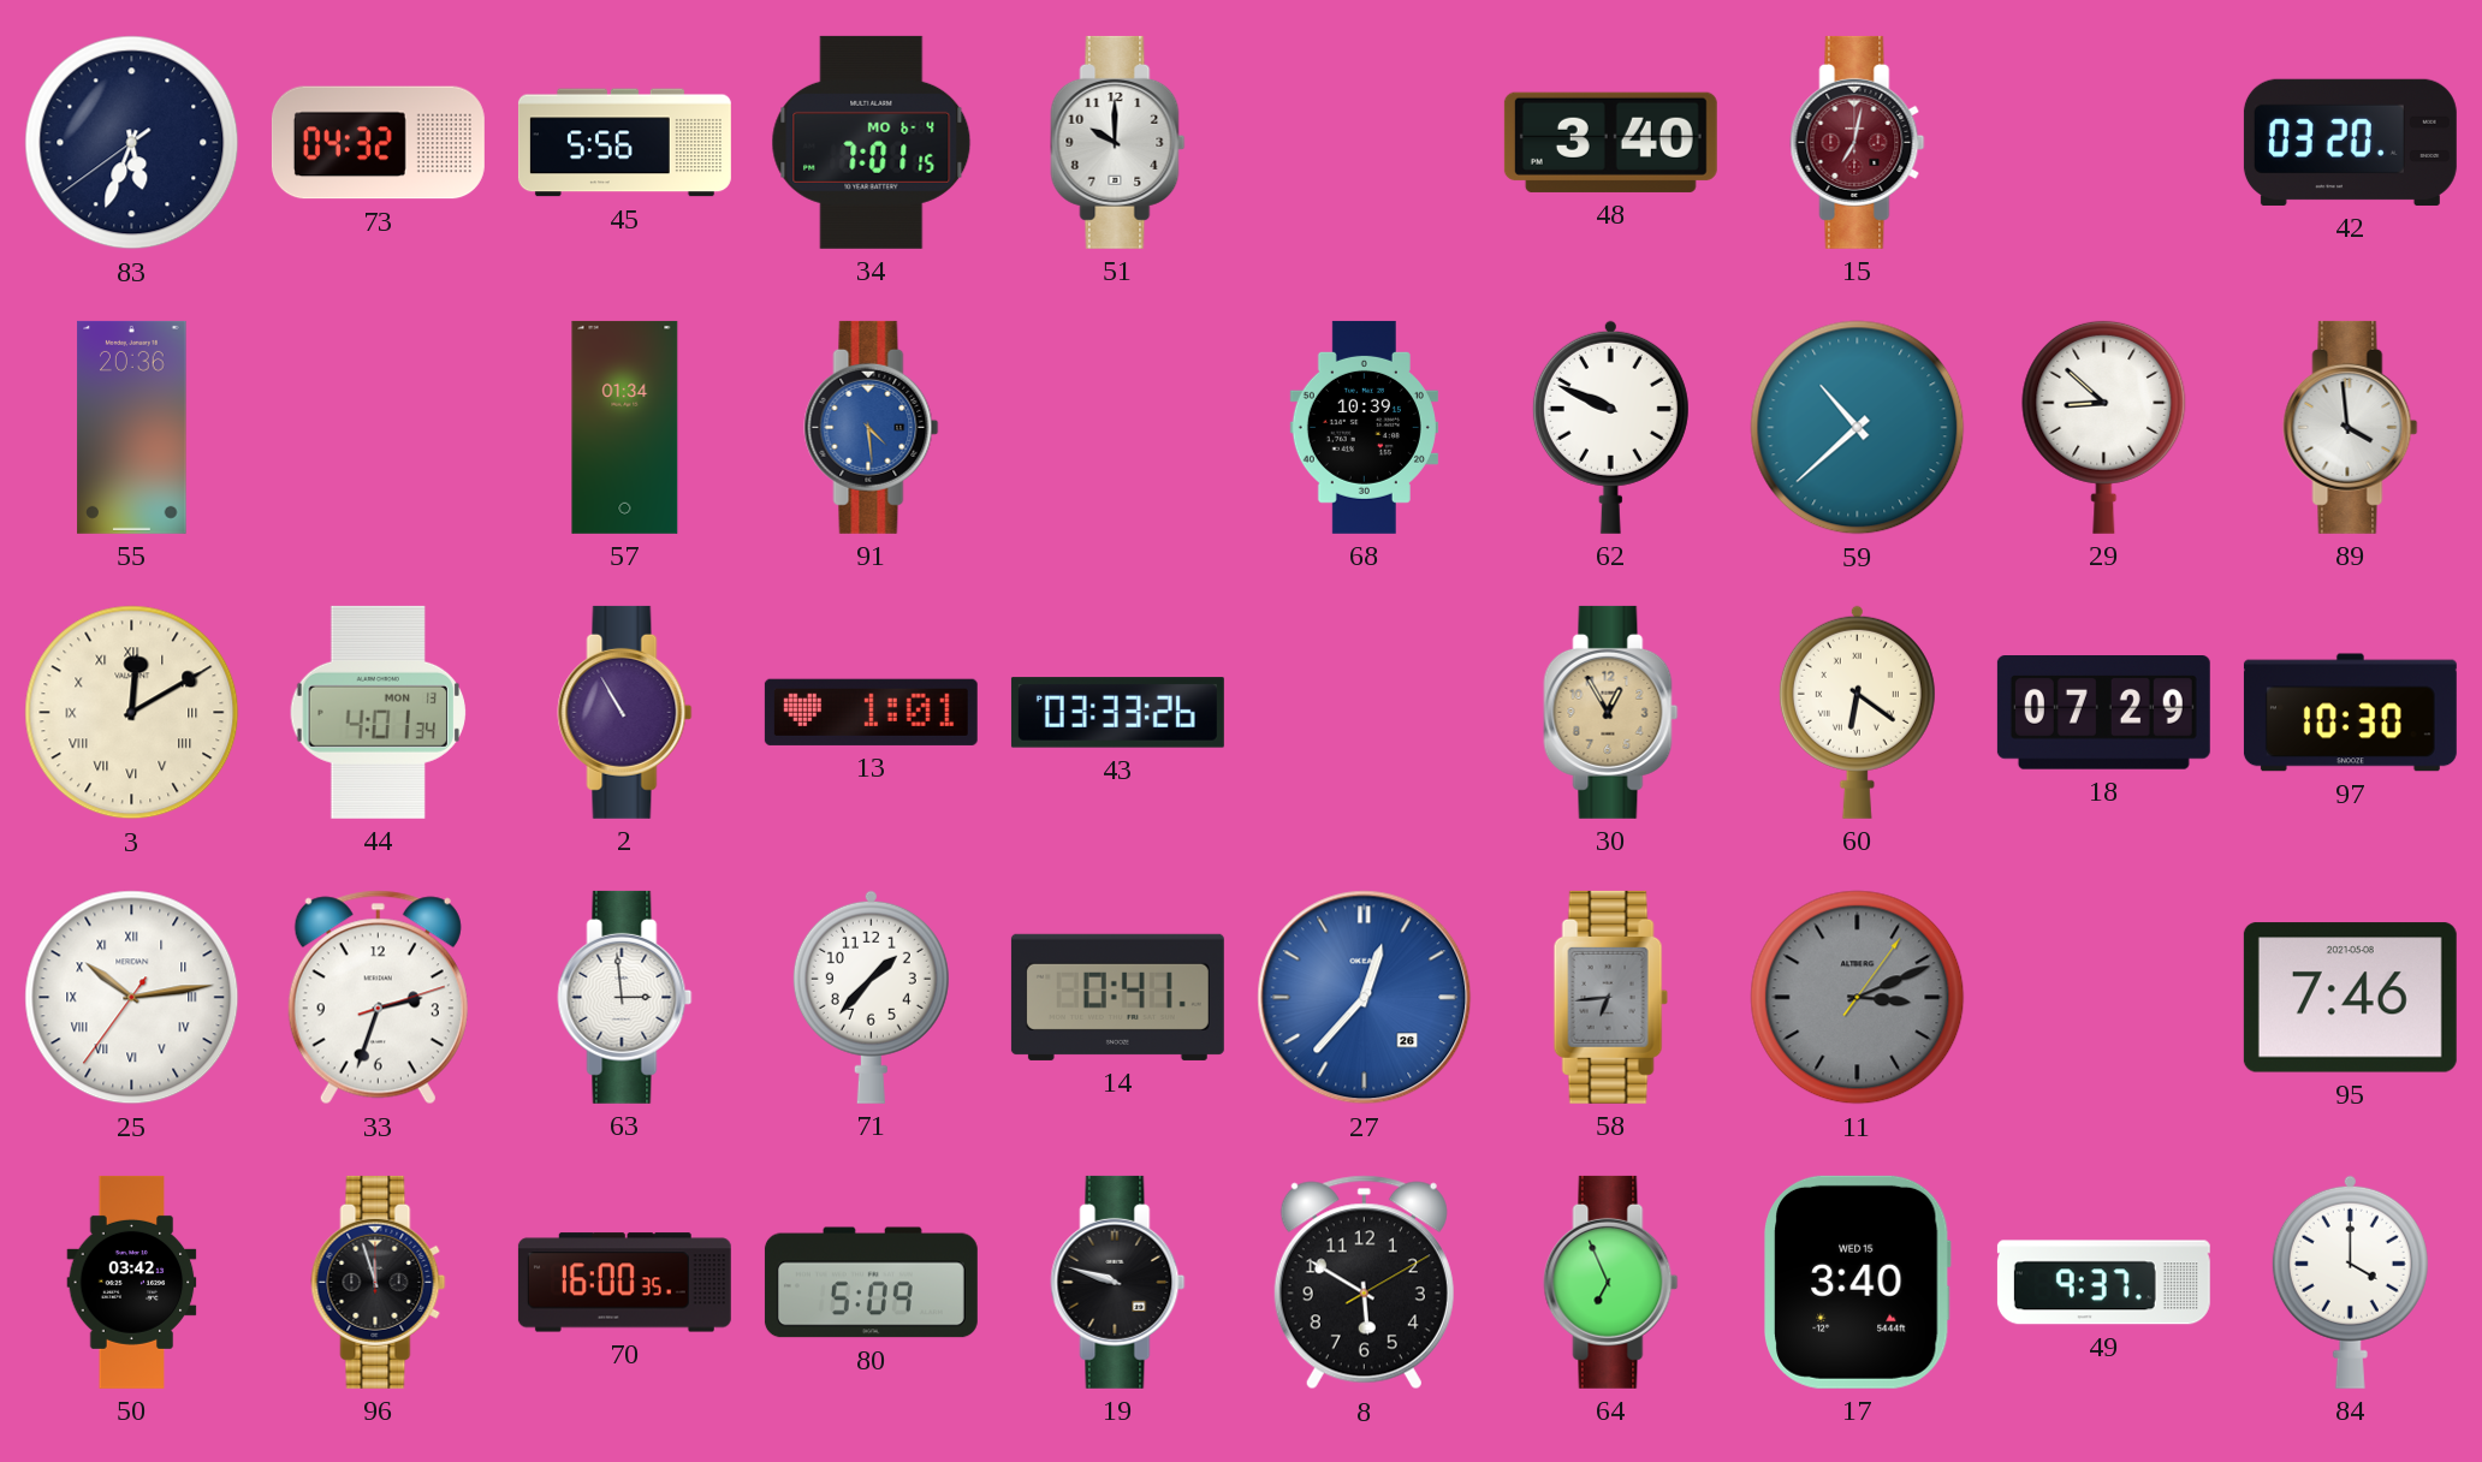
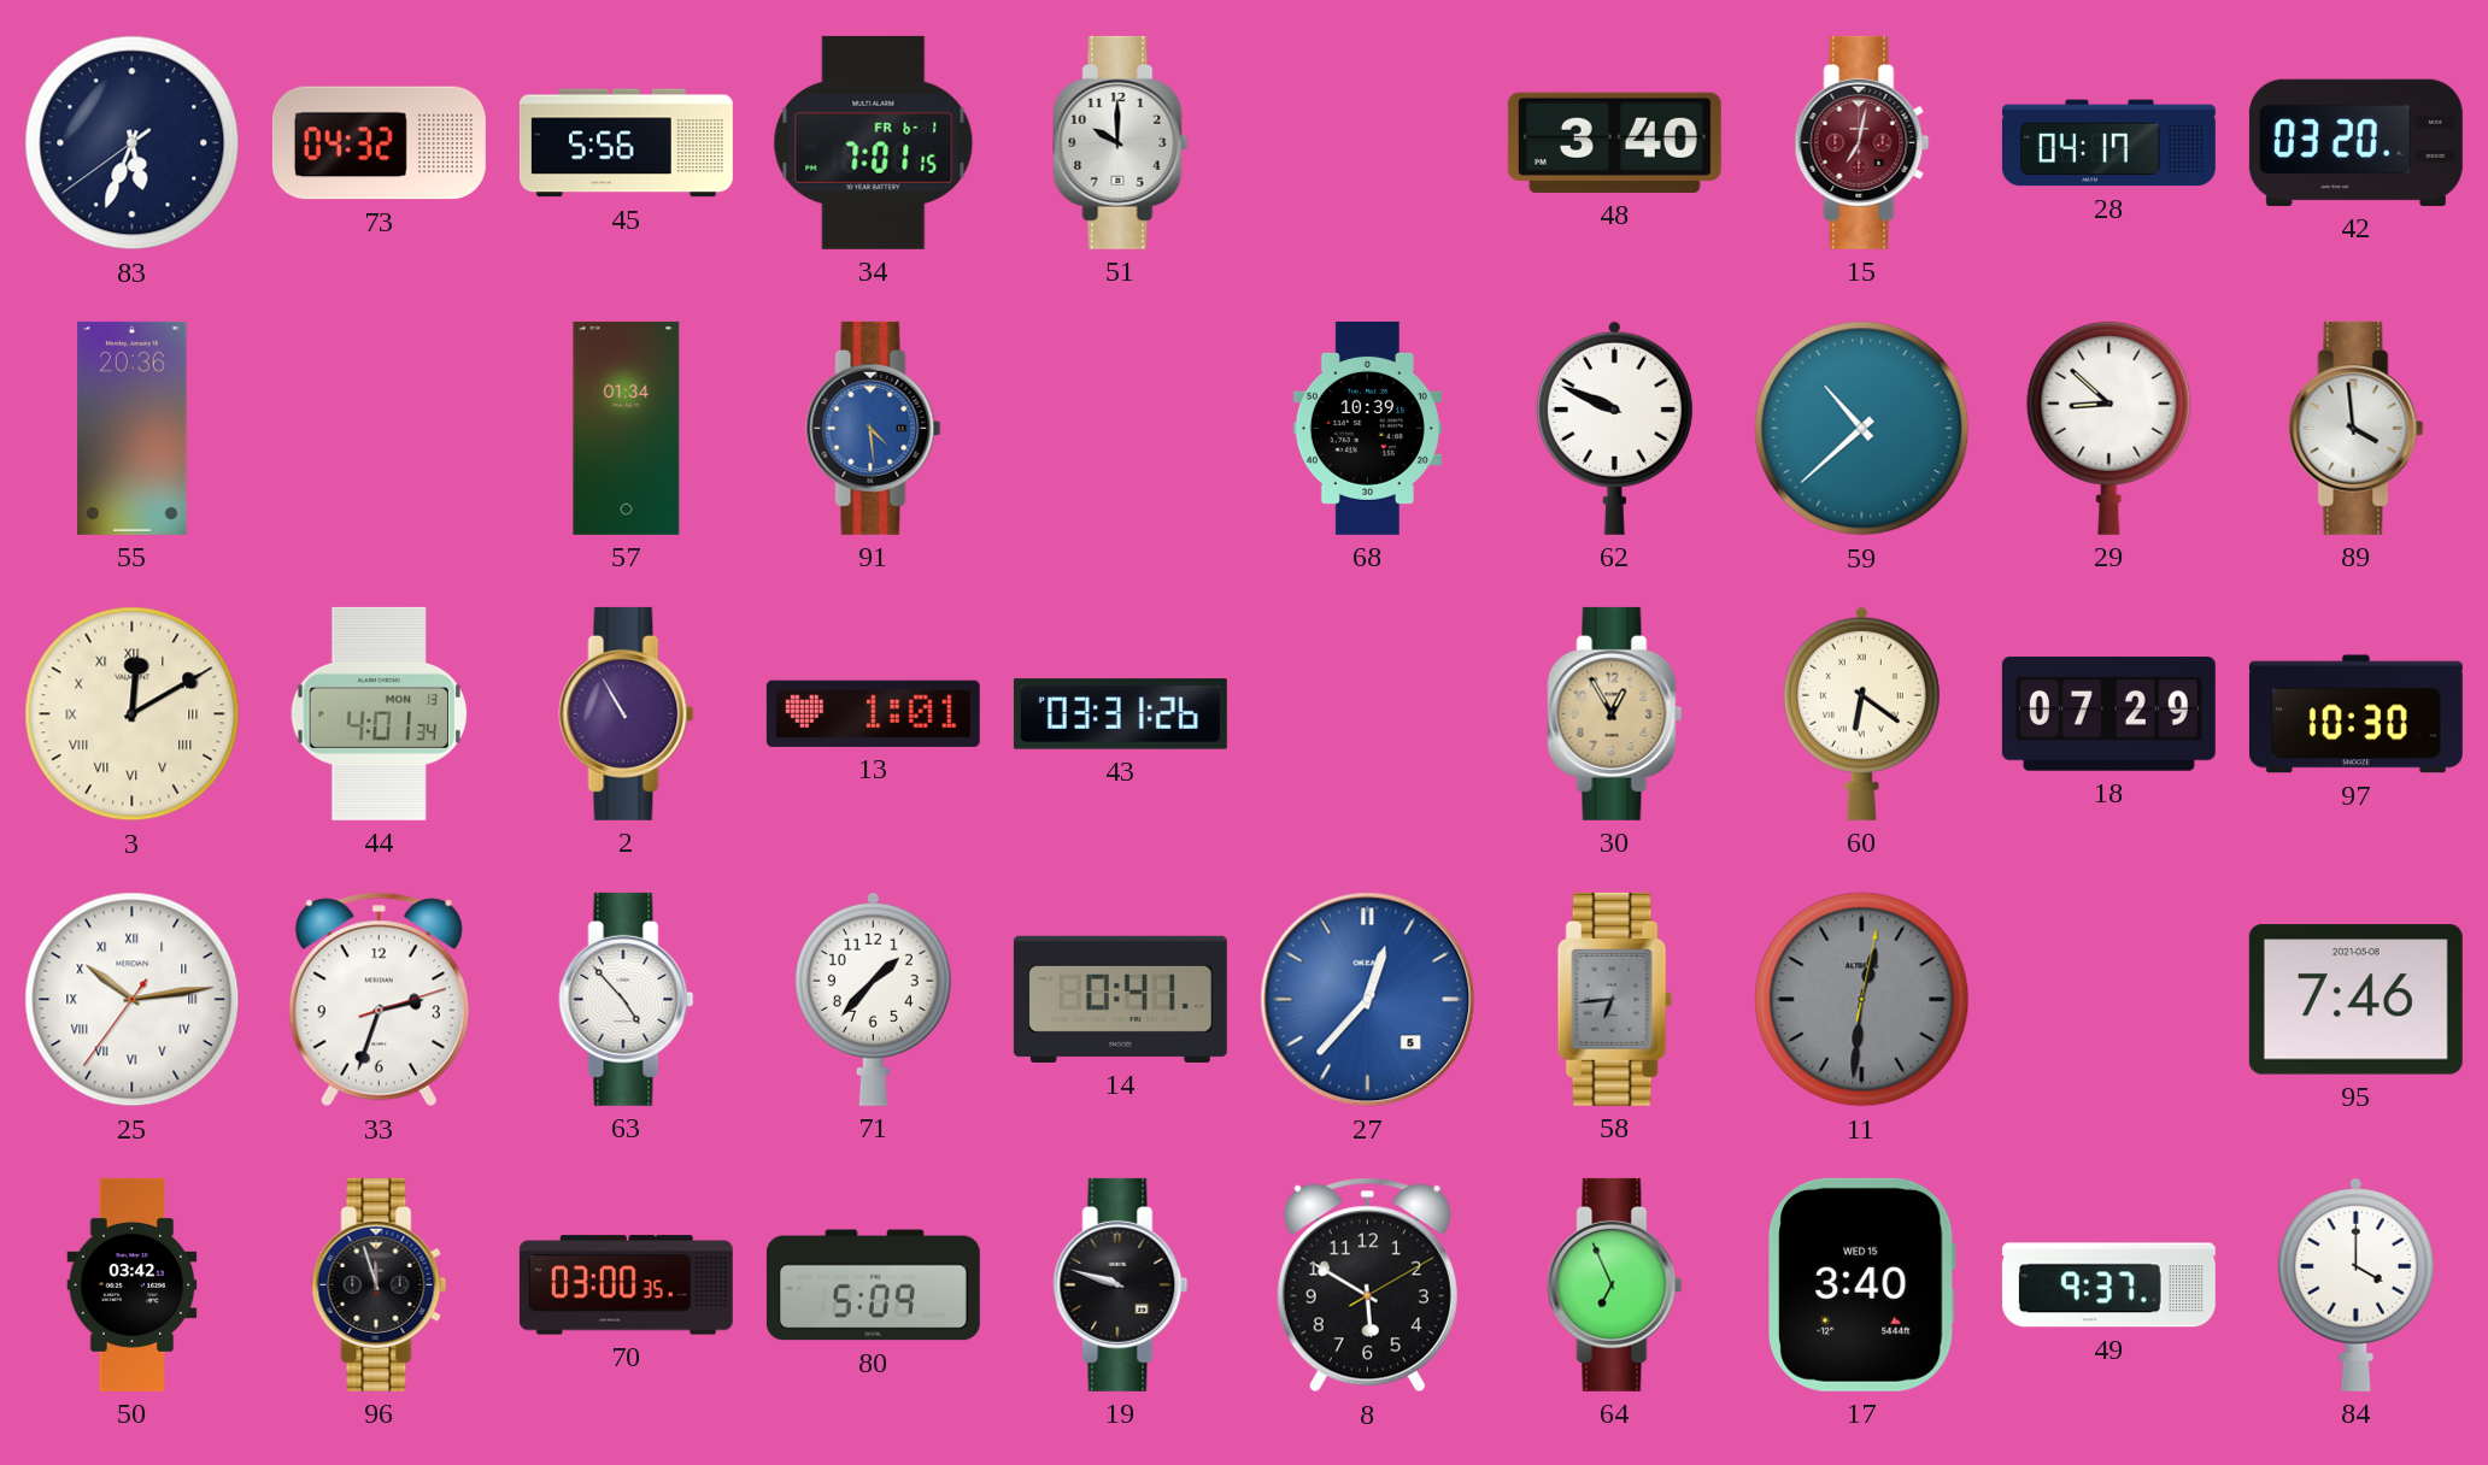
34 date: MO 6-4 -> FR 6-1 (874, 142)
28: none -> 04:17 (2108, 143)
43: 03:33 -> 03:31 (1120, 714)
63: 2:59 -> 4:53 (627, 999)
27 date: 26 -> 5 (1368, 1000)
11: 3:11 -> 12:31 (1862, 1000)
70: 16:00 -> 03:00 (626, 1285)
